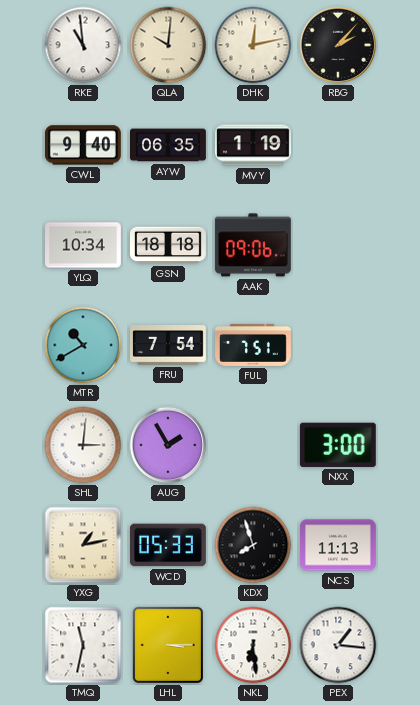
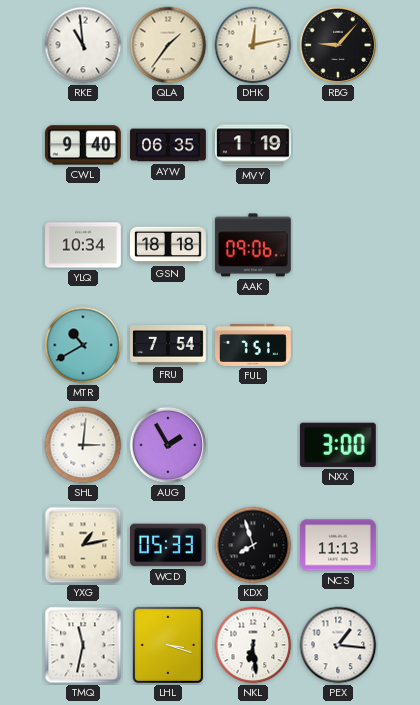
QLA: 10:01 -> 1:36 (168, 45)
RBG: 2:07 -> 9:07 (338, 45)
LHL: 3:15 -> 3:18 (168, 645)
